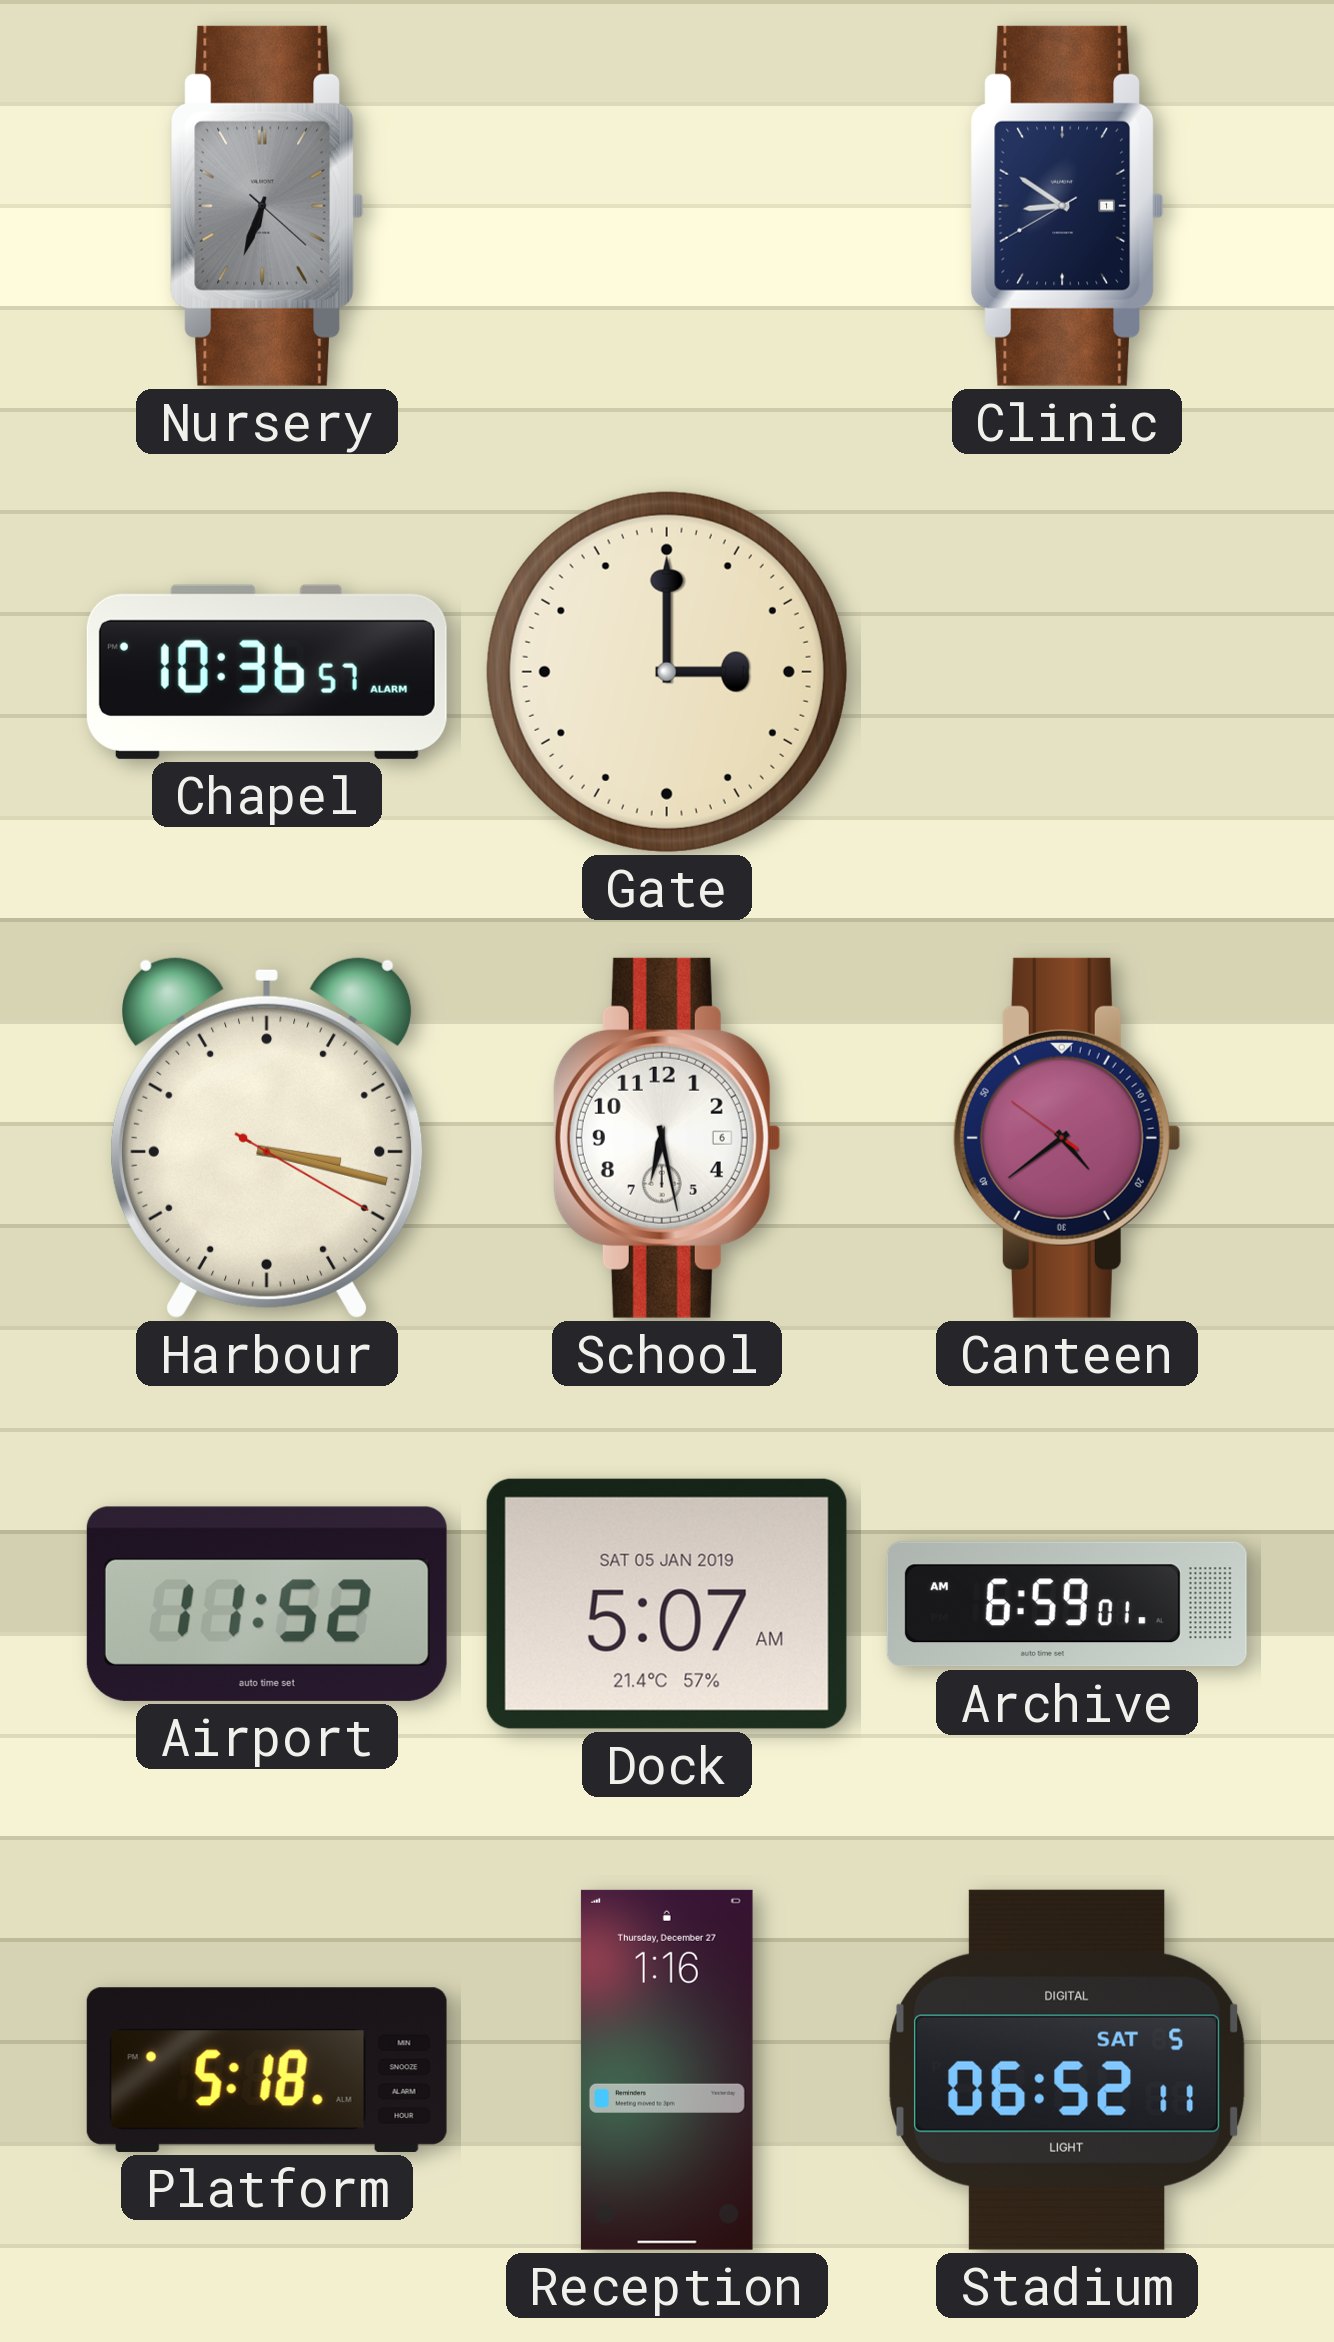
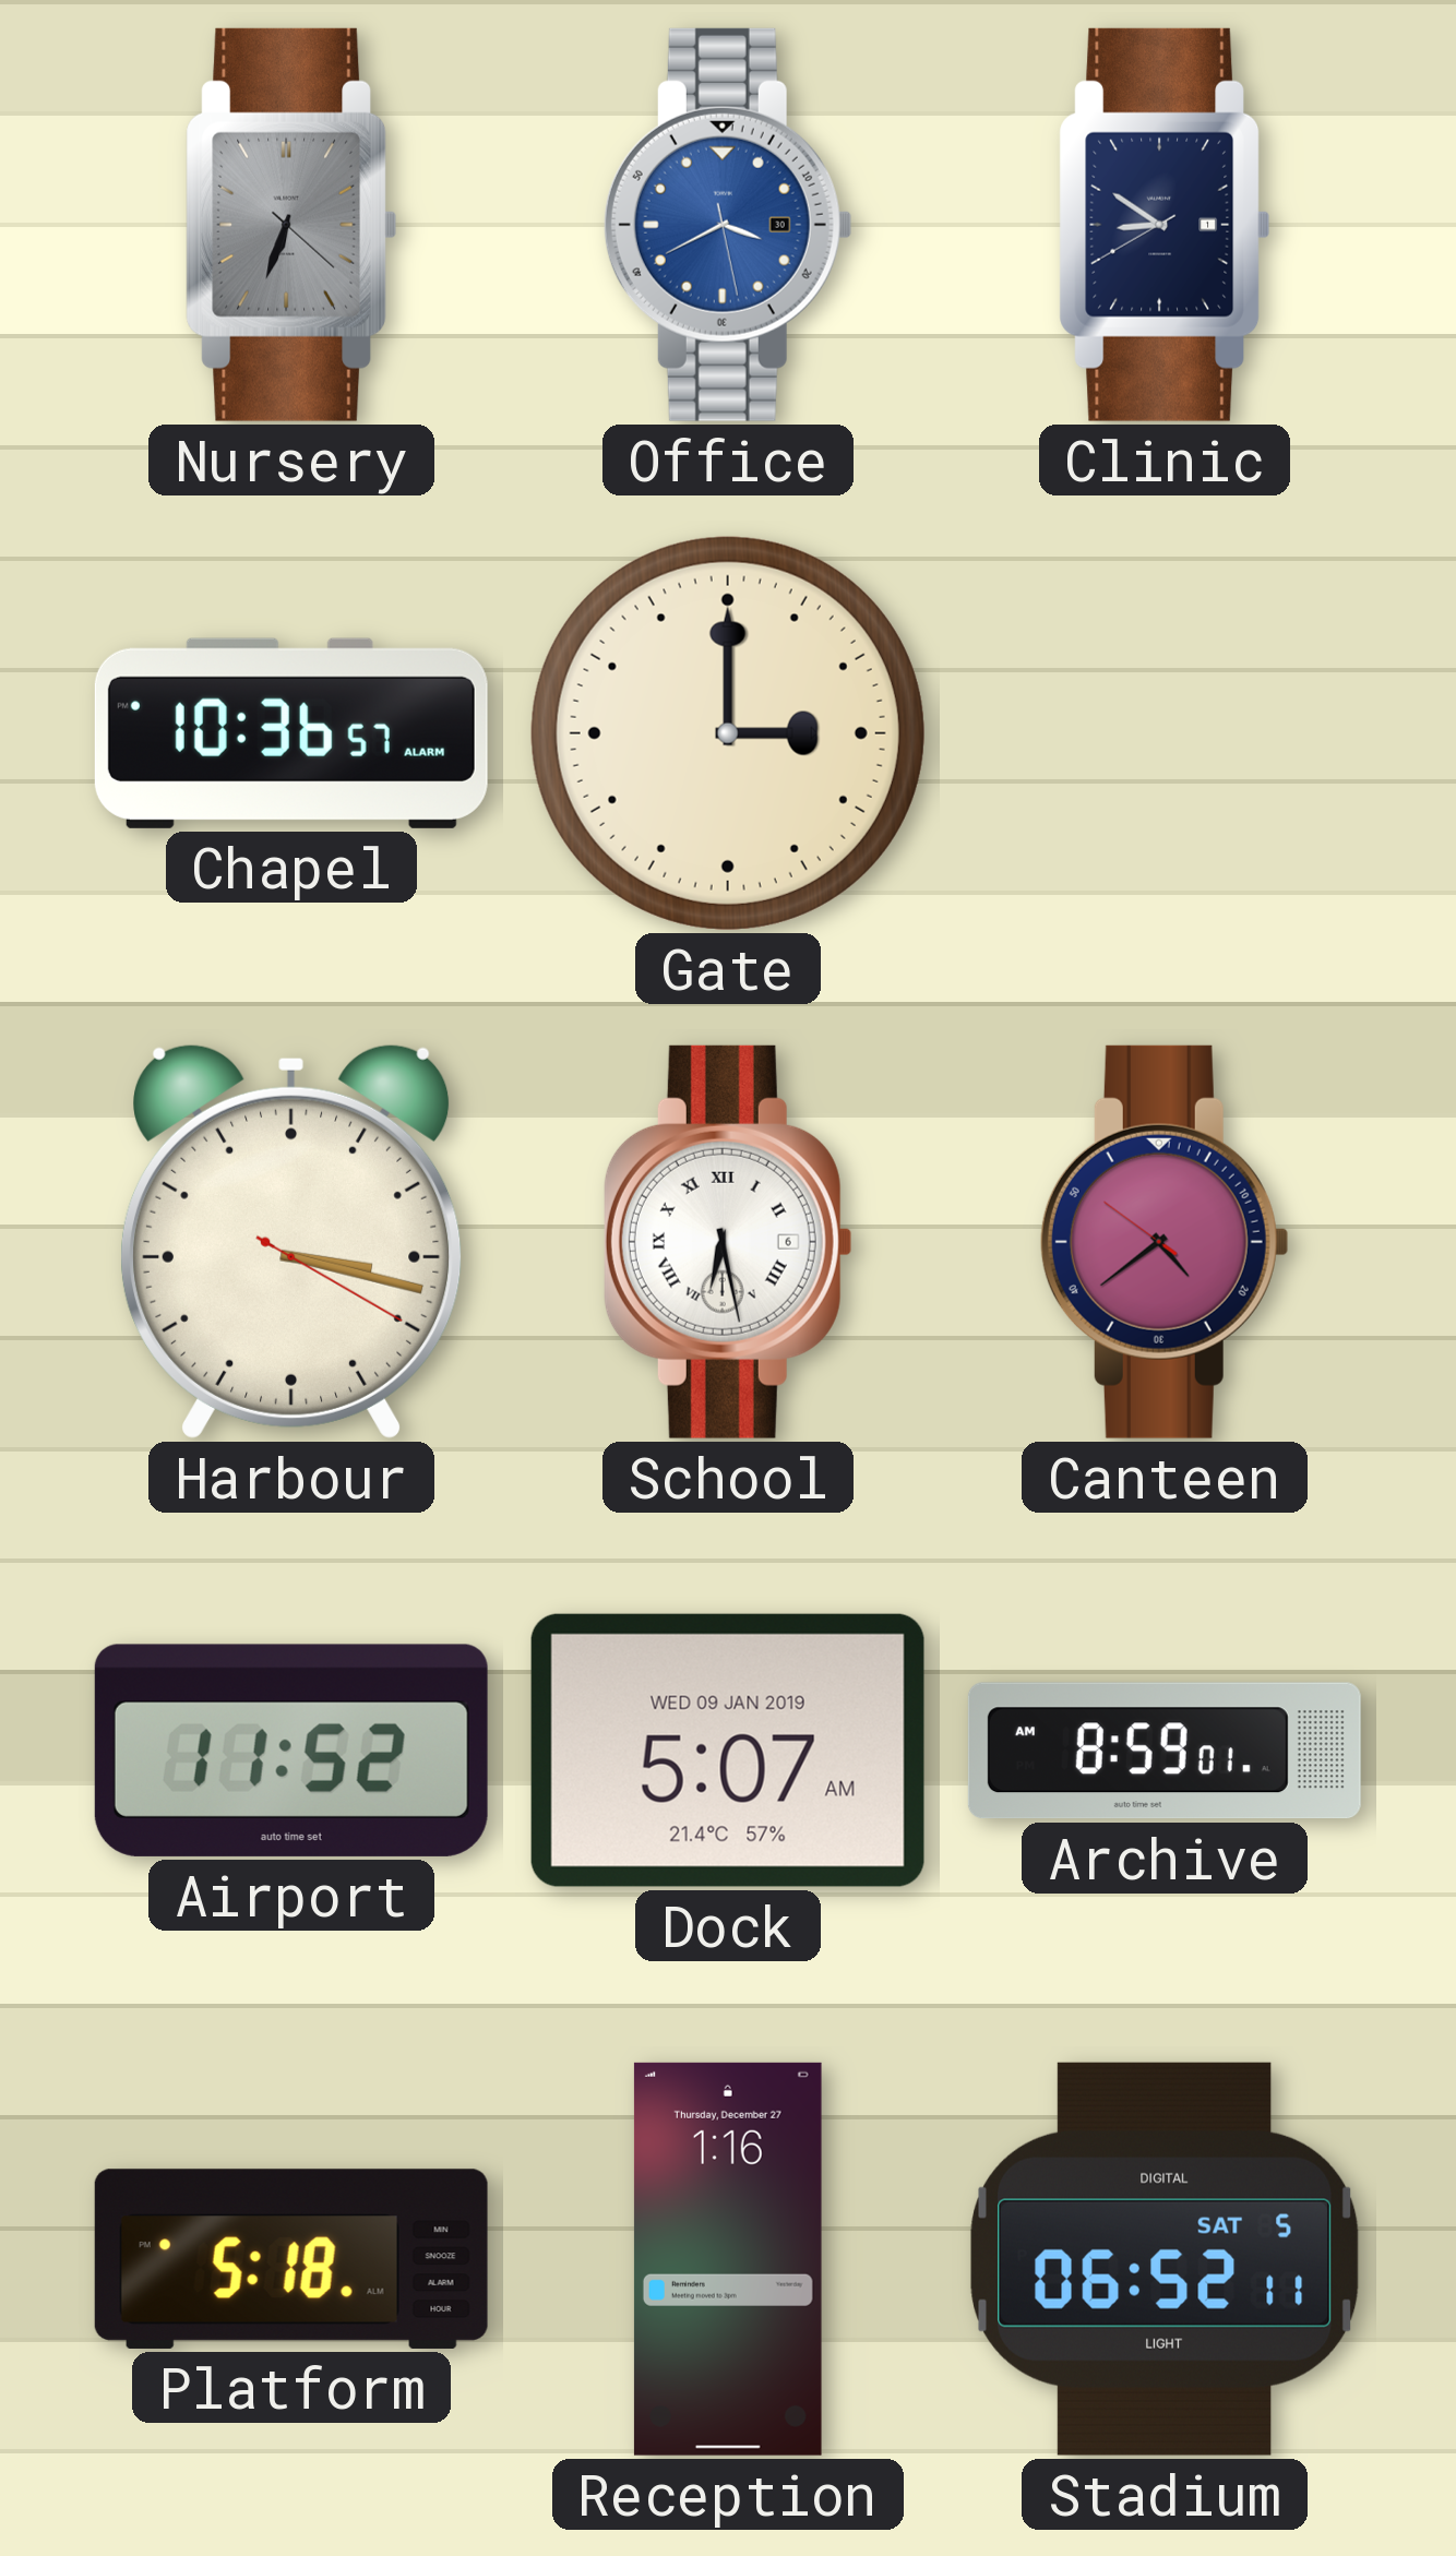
Office: none -> 3:40 (728, 225)
School numerals: Arabic -> Roman (728, 1242)
Dock date: SAT 05 JAN 2019 -> WED 09 JAN 2019 (728, 1751)
Archive: 6:59 -> 8:59 (1165, 1751)
